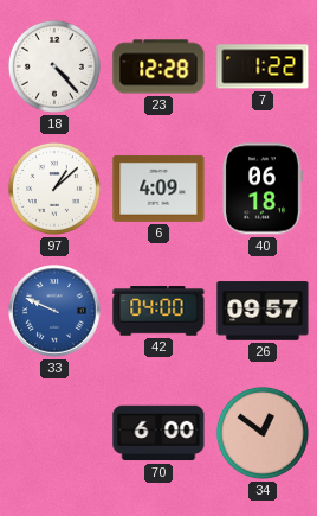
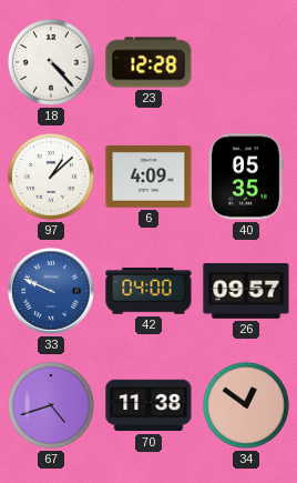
7: 1:22 -> none (263, 66)
40: 06:18 -> 05:35 (246, 177)
67: none -> 4:42 (51, 405)
70: 6:00 -> 11:38 (148, 405)
